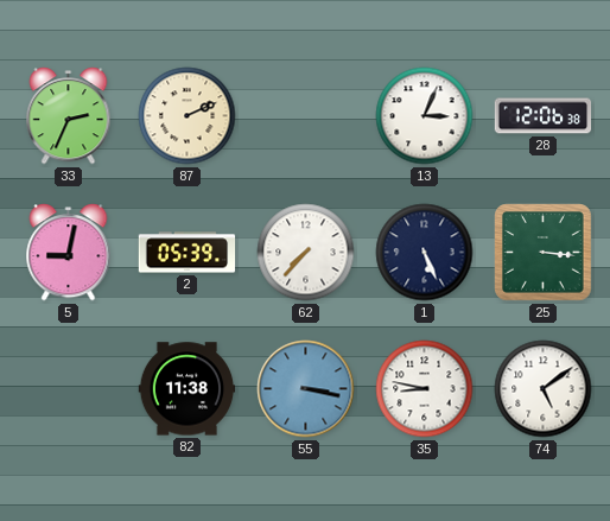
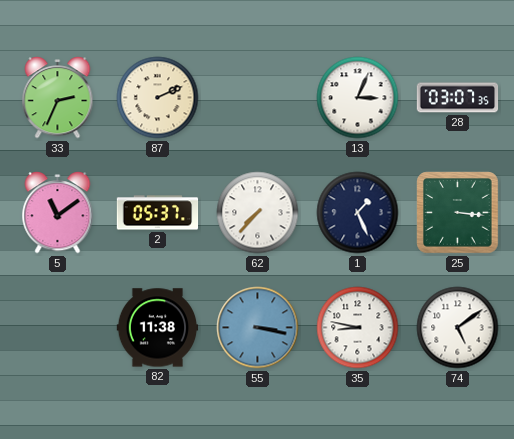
28: 12:06 -> 03:07 (458, 98)
5: 9:02 -> 11:09 (58, 213)
2: 05:39 -> 05:37 (158, 213)
1: 5:26 -> 1:26 (358, 213)
